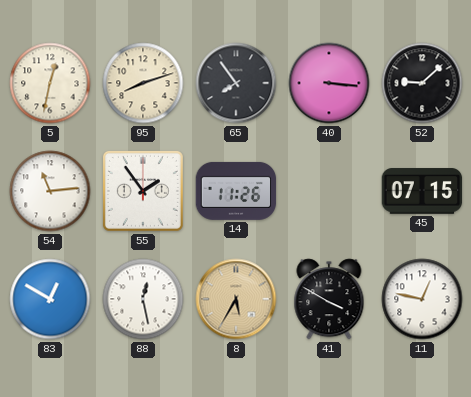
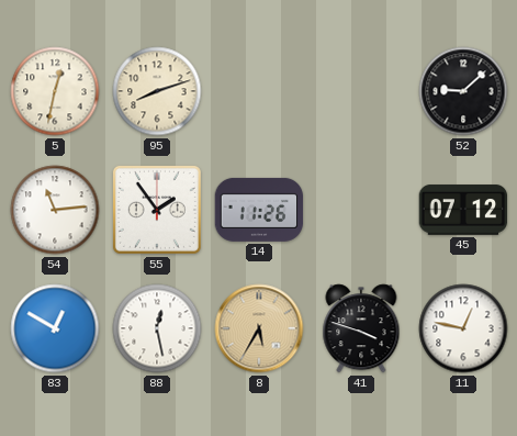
65: 7:54 -> none (236, 83)
40: 3:16 -> none (329, 83)
45: 07:15 -> 07:12 (463, 210)
41: 3:50 -> 3:48 (361, 328)
